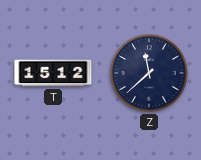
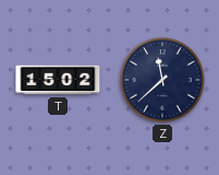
T: 15:12 -> 15:02 (58, 80)
